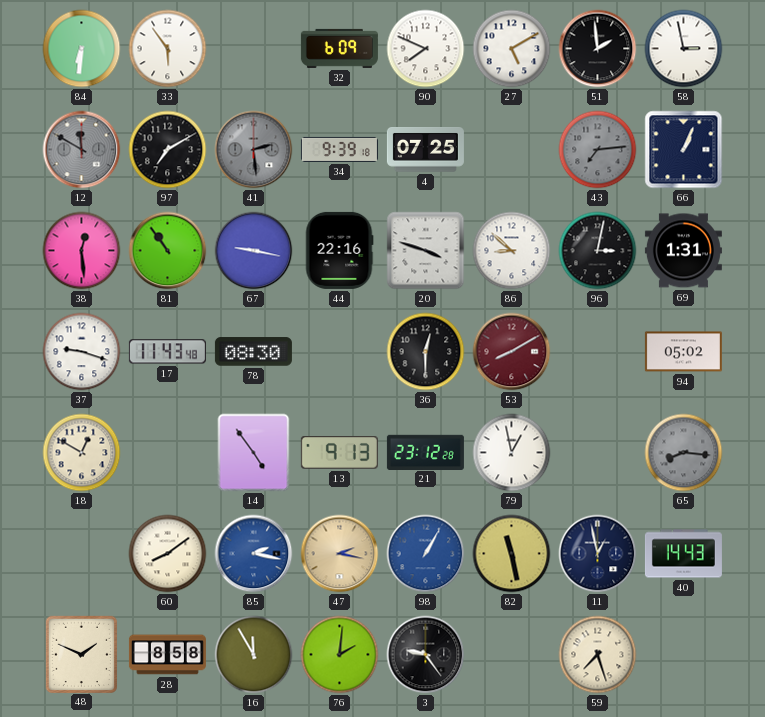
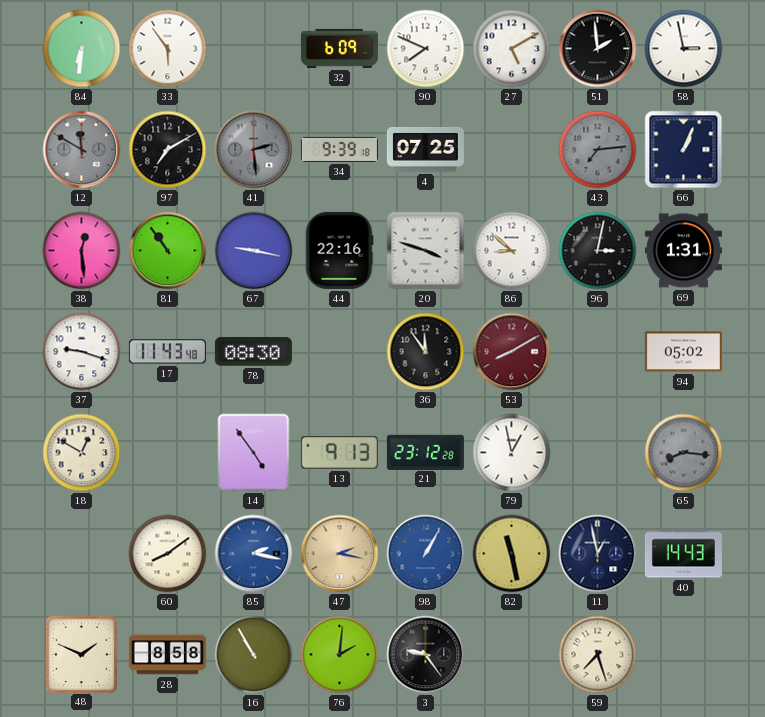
36: 12:30 -> 11:54 (426, 352)
16: 11:55 -> 10:55 (254, 655)
